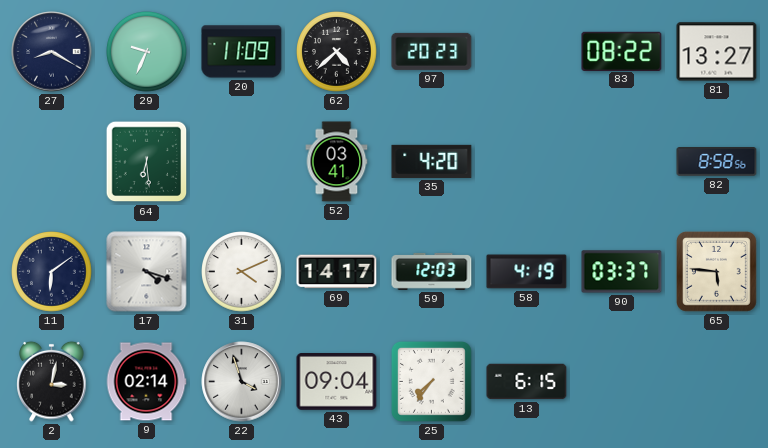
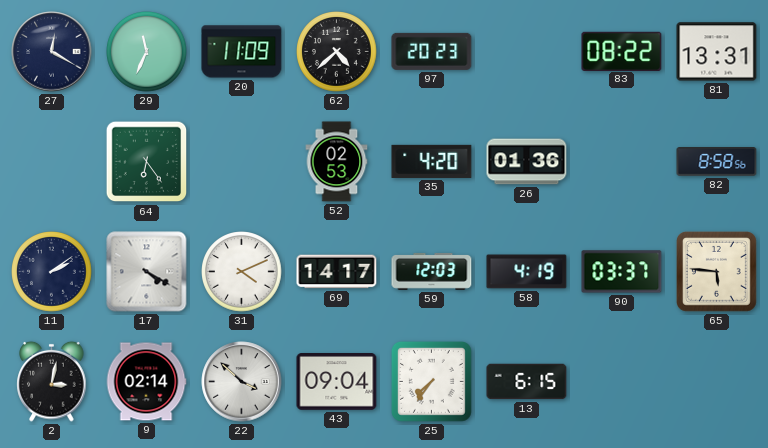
27: 8:20 -> 12:20 (52, 52)
29: 9:34 -> 11:34 (147, 52)
81: 13:27 -> 13:31 (717, 52)
64: 6:29 -> 6:24 (147, 162)
52: 03:41 -> 02:53 (337, 162)
26: none -> 01:36 (527, 162)
11: 6:09 -> 2:09 (52, 272)
17: 4:18 -> 4:20 (147, 272)
22: 3:57 -> 3:52 (242, 382)
